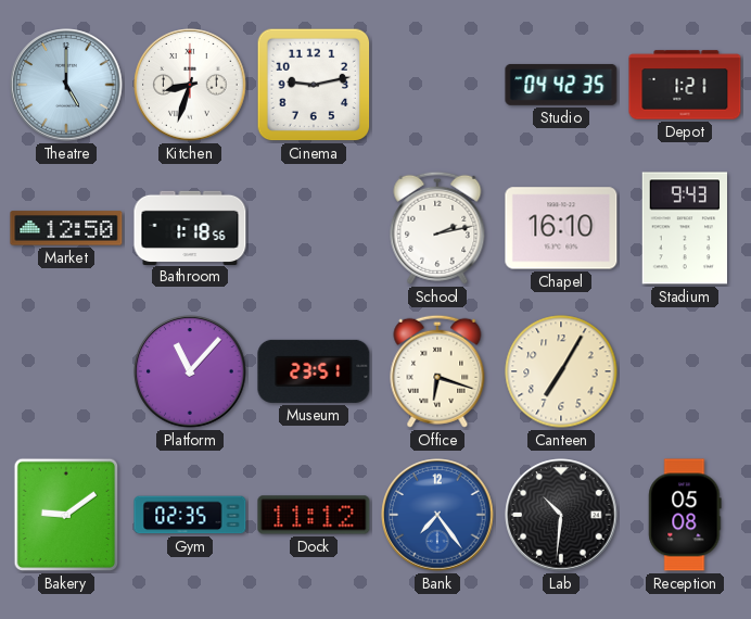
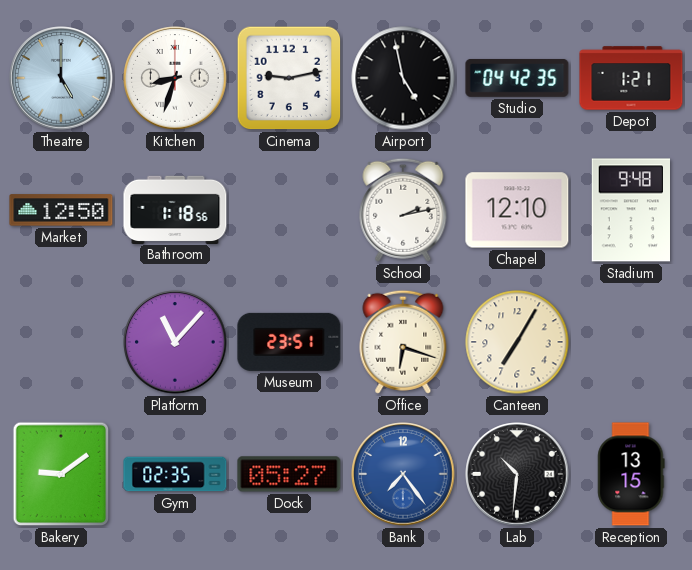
Airport: none -> 4:58 (403, 78)
Chapel: 16:10 -> 12:10 (517, 210)
Stadium: 9:43 -> 9:48 (630, 210)
Dock: 11:12 -> 05:27 (289, 474)
Reception: 05:08 -> 13:15 (631, 474)
